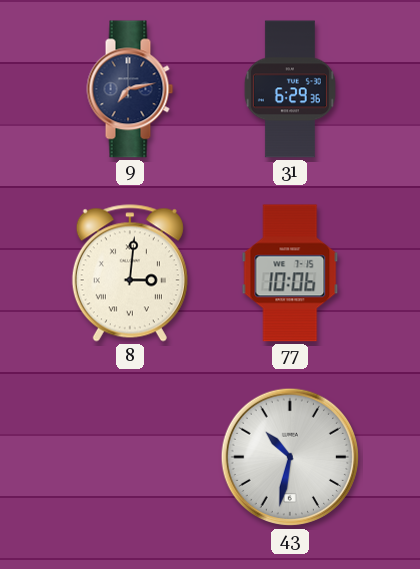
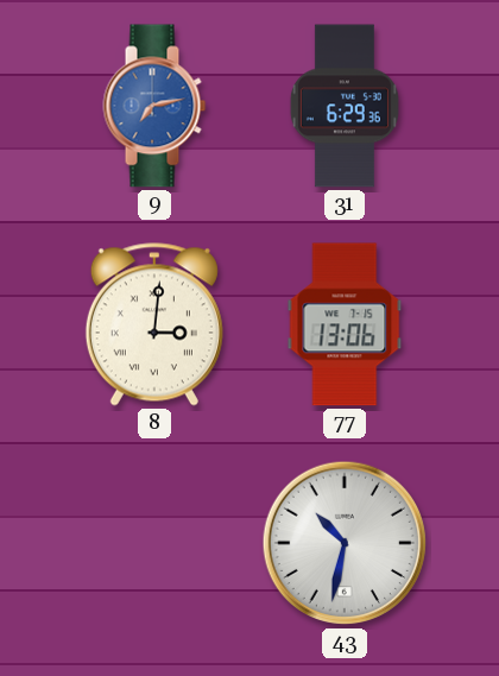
9 dial: navy -> blue (154, 106)
77: 10:06 -> 13:06 (345, 324)
